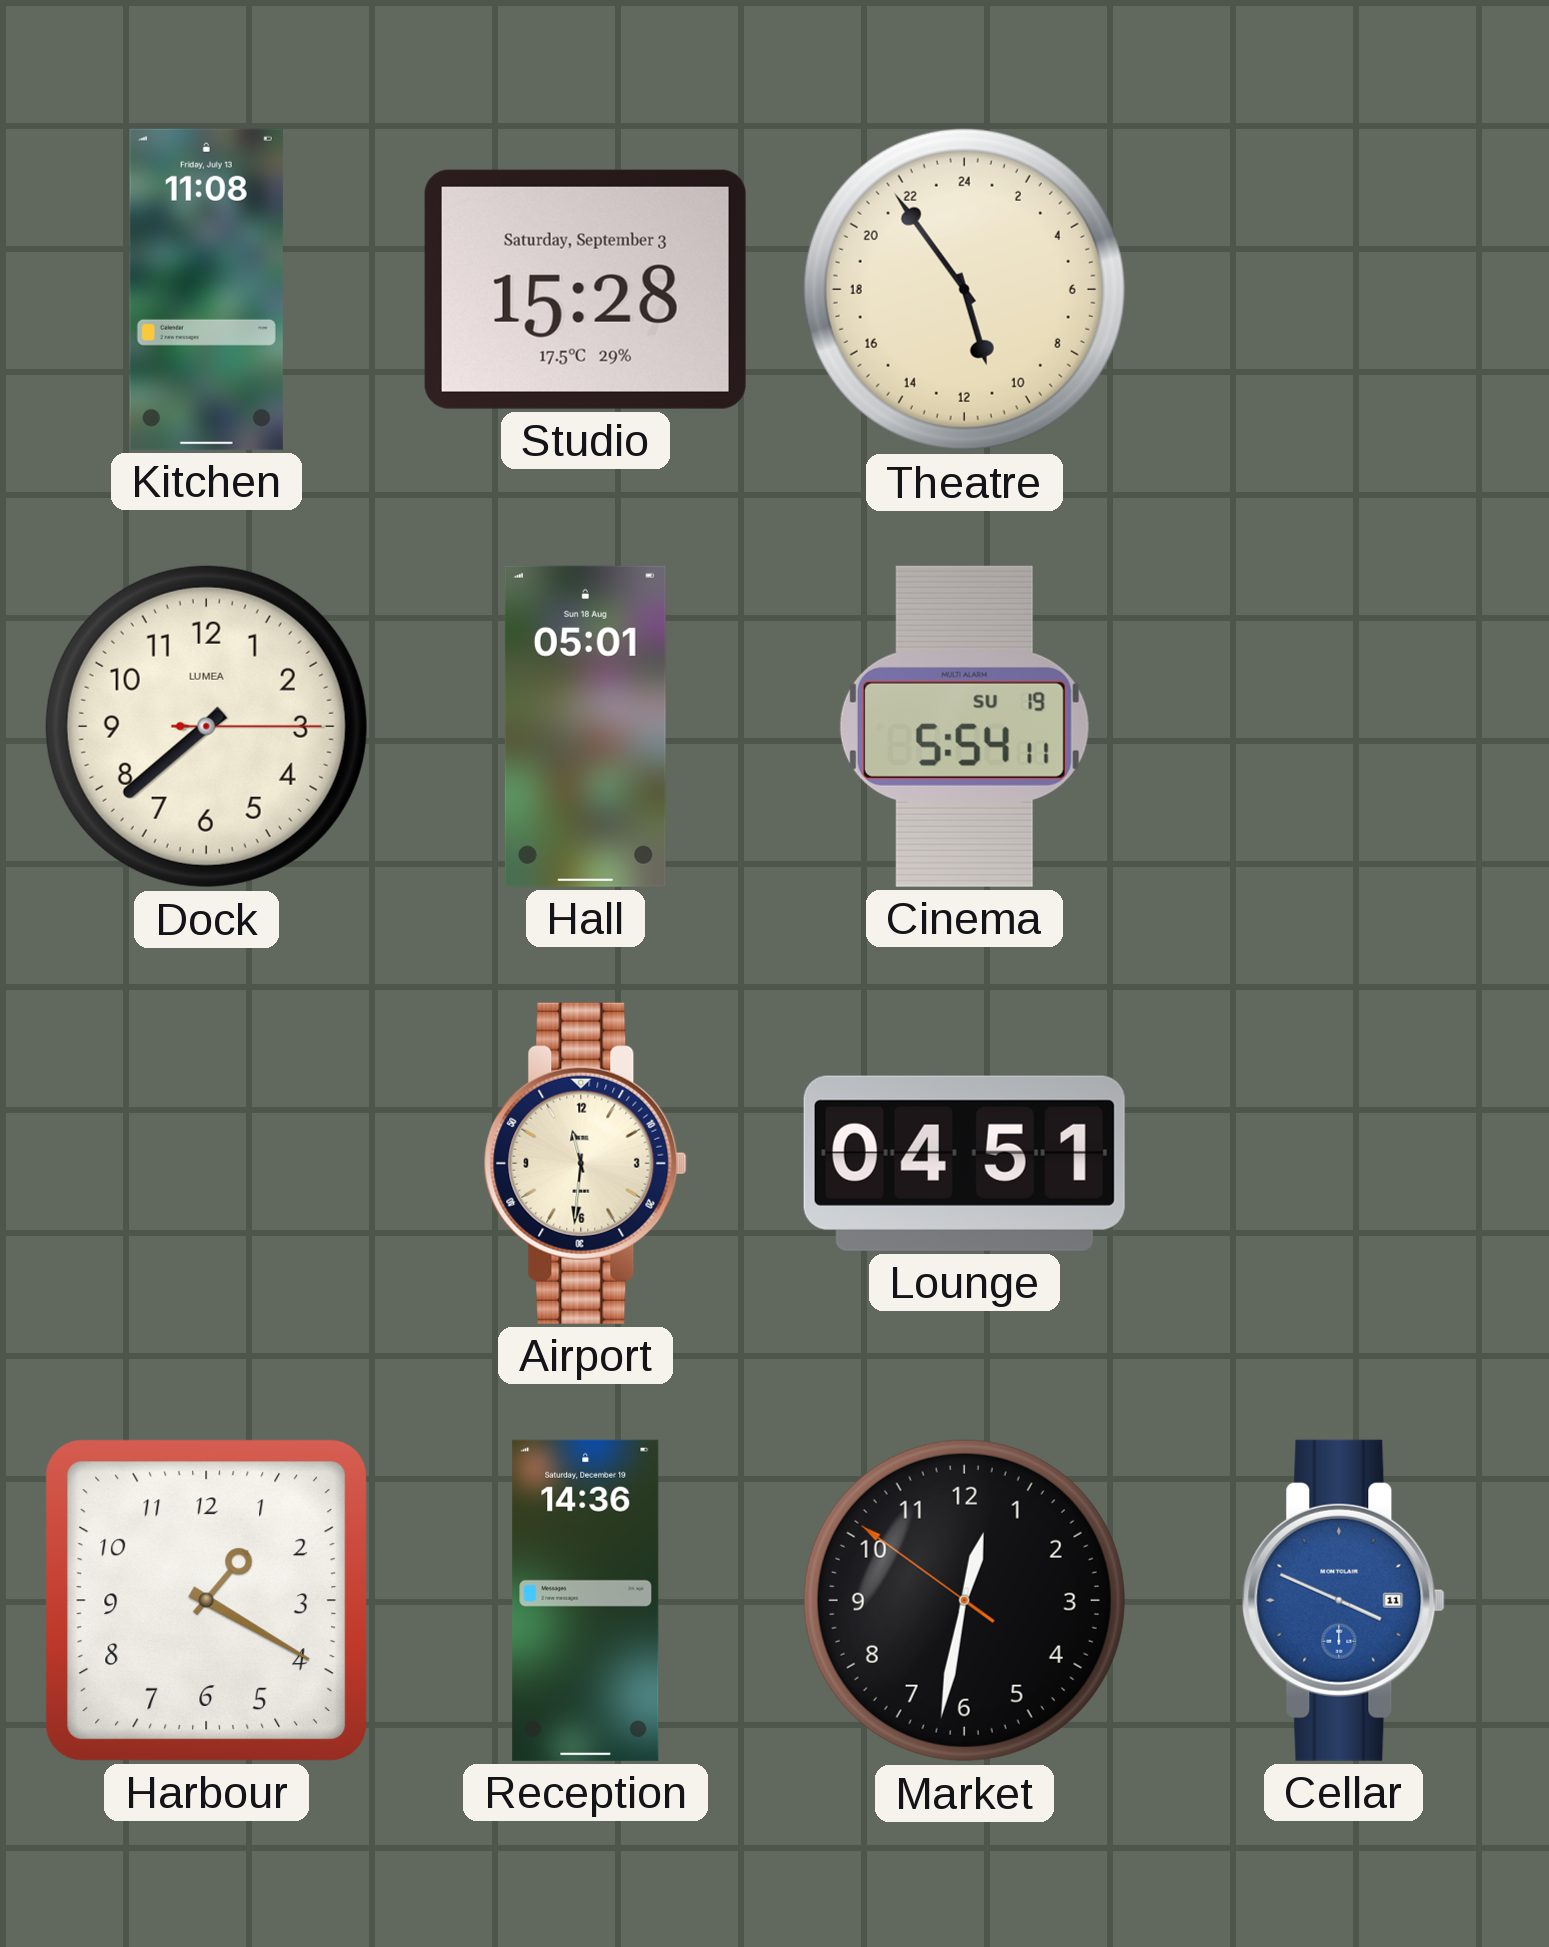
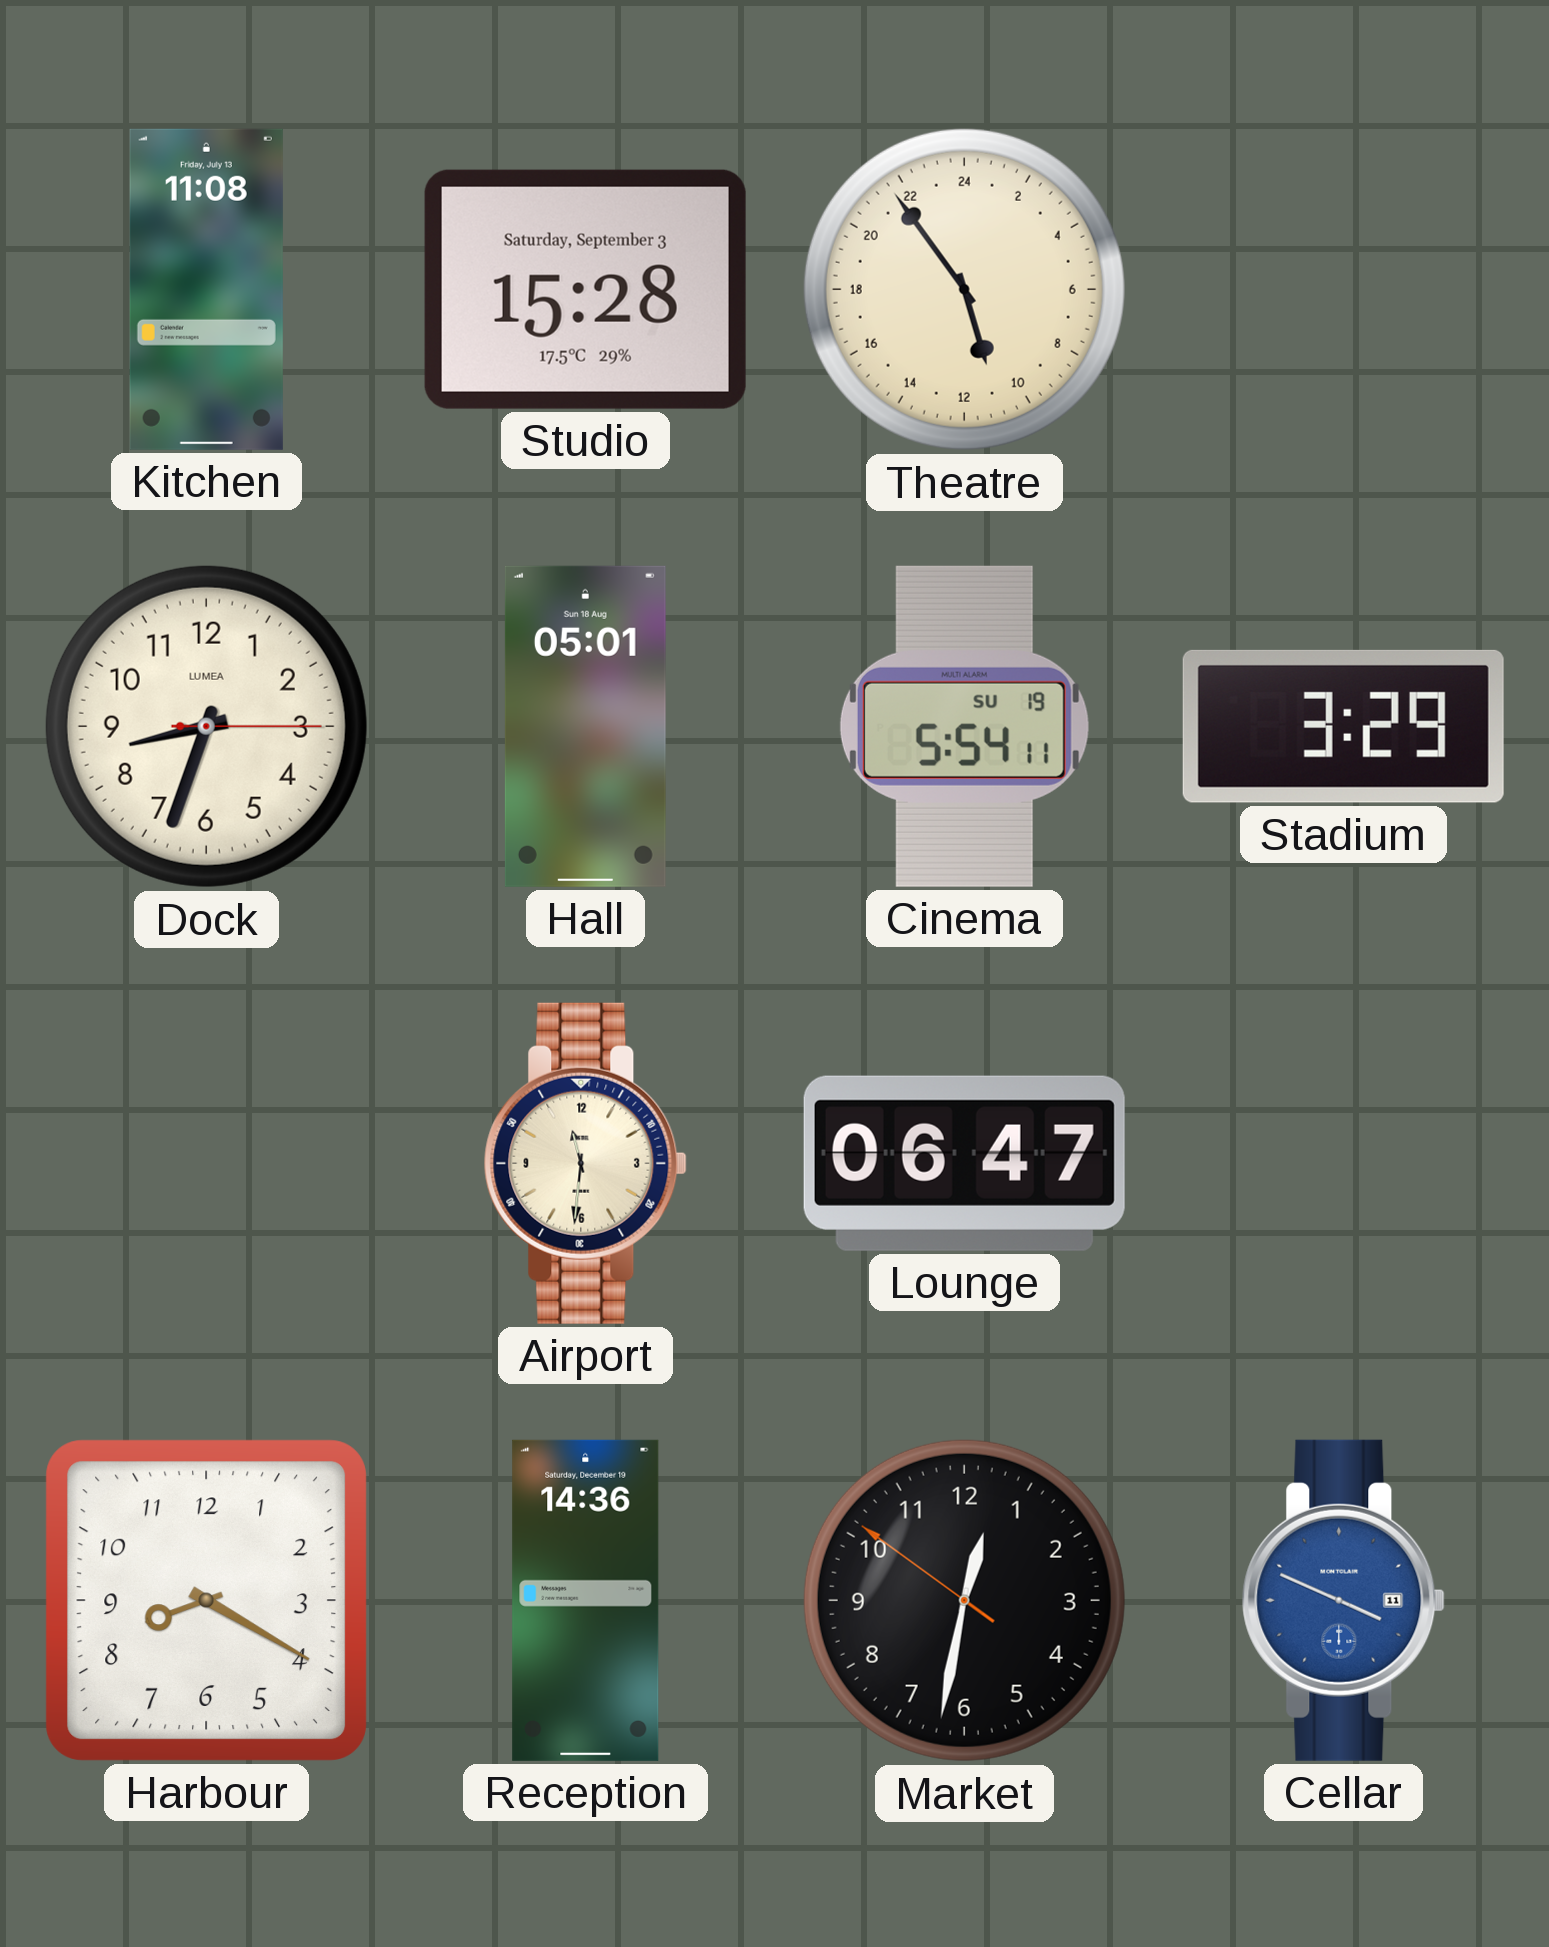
Dock: 7:38 -> 8:33 (206, 726)
Stadium: none -> 3:29 (1343, 726)
Lounge: 04:51 -> 06:47 (964, 1163)
Harbour: 1:20 -> 8:20 (206, 1600)
